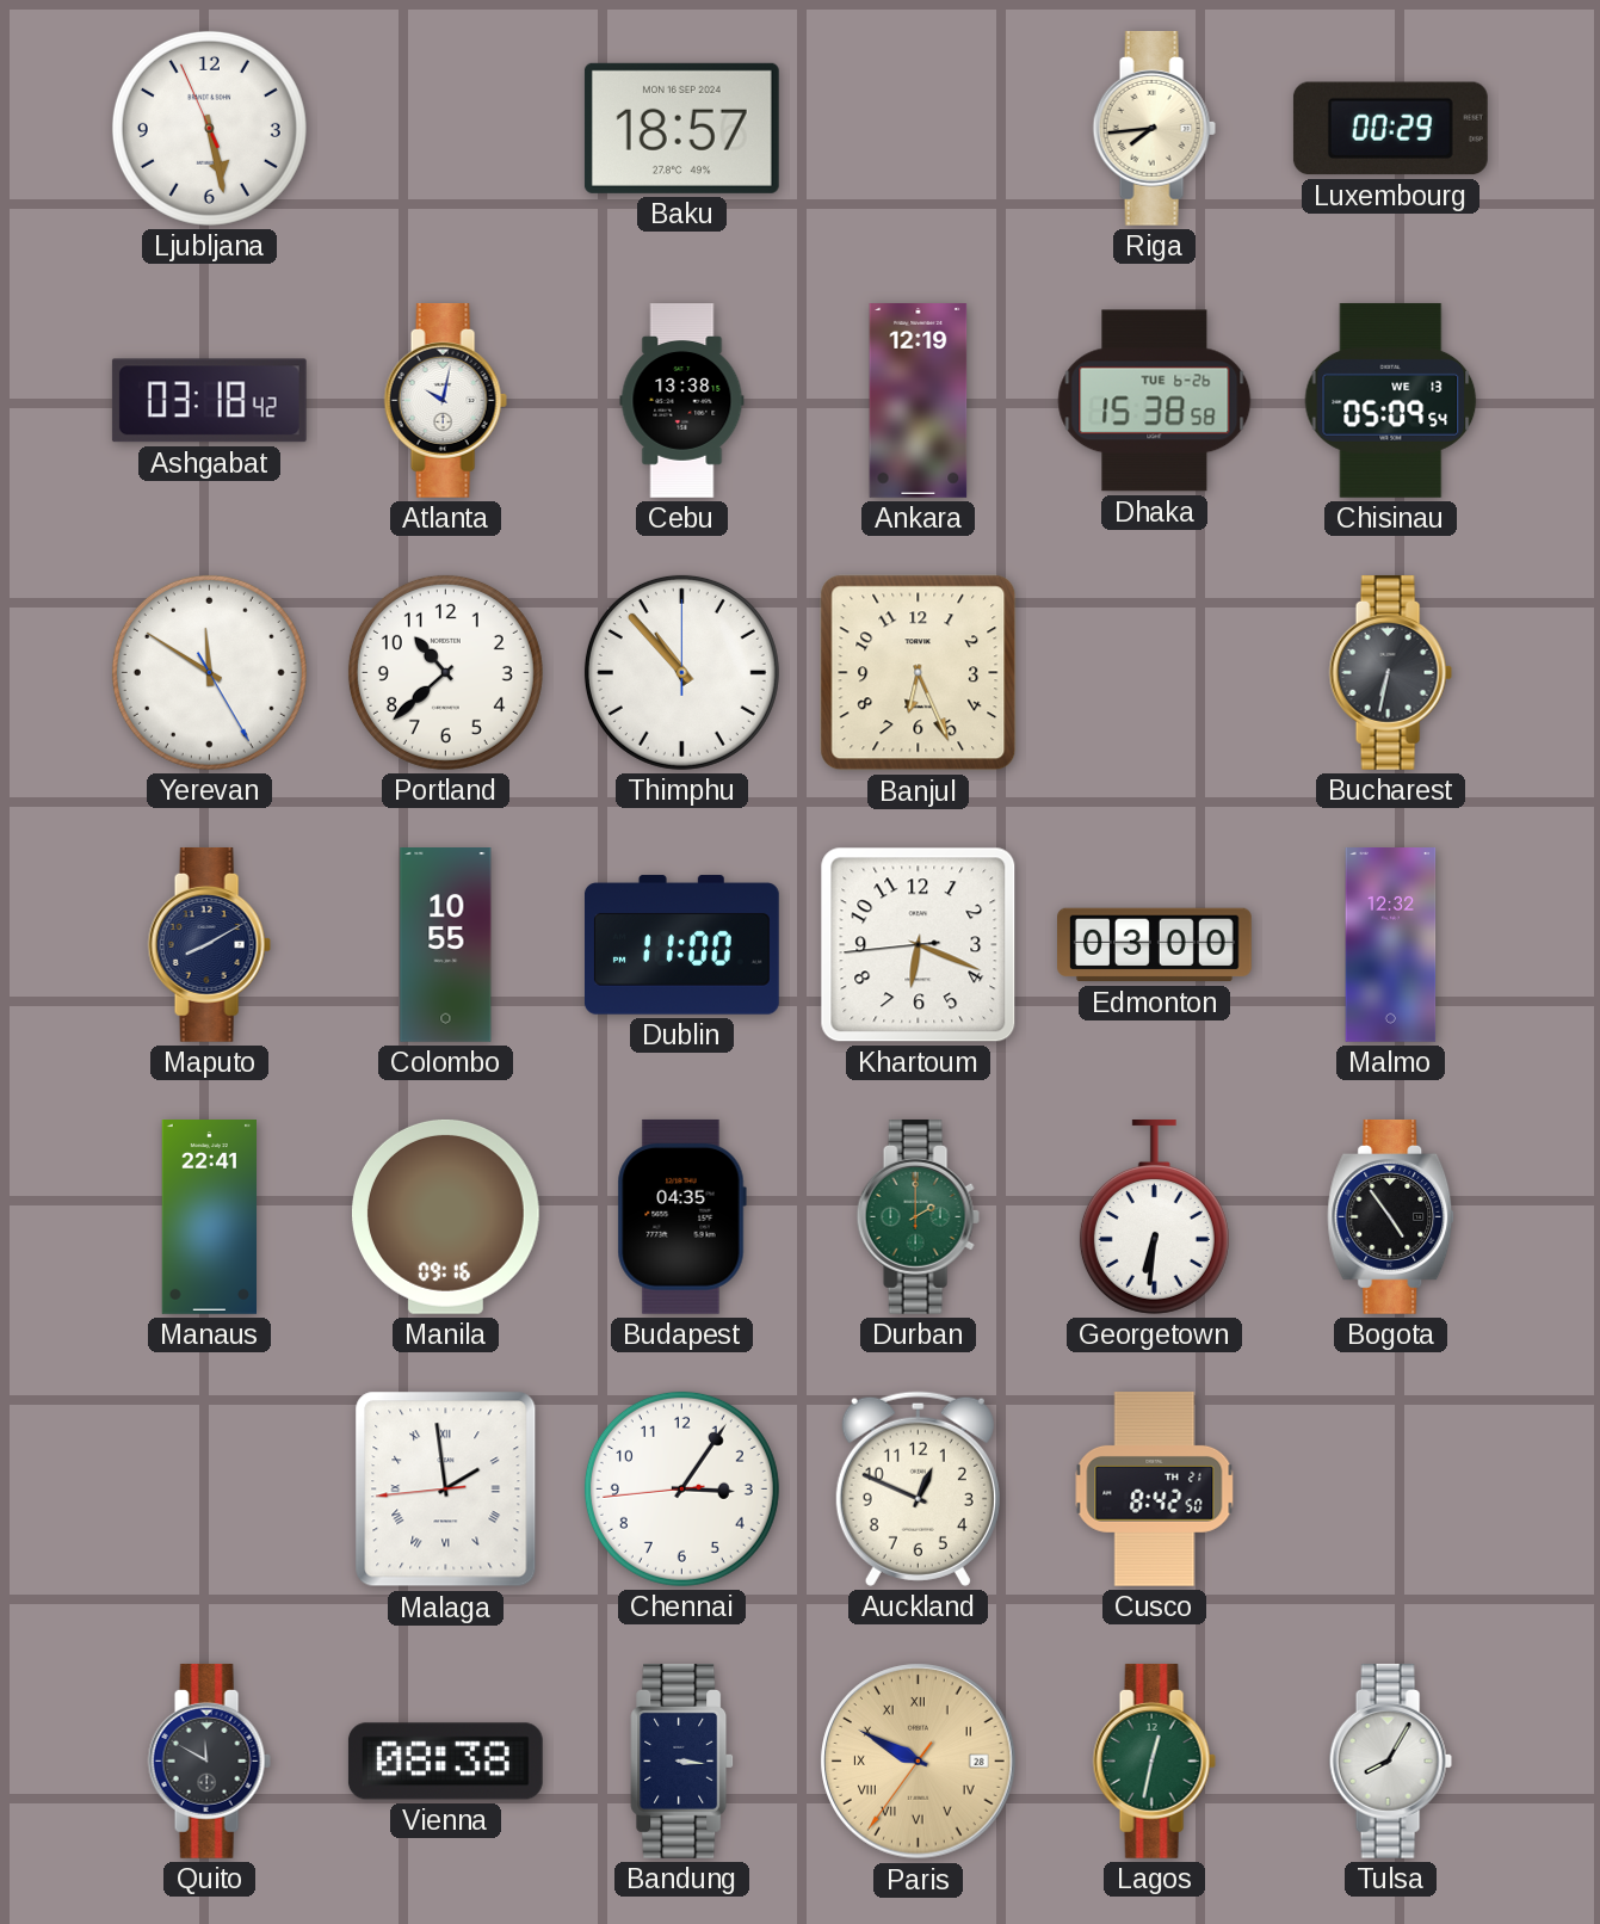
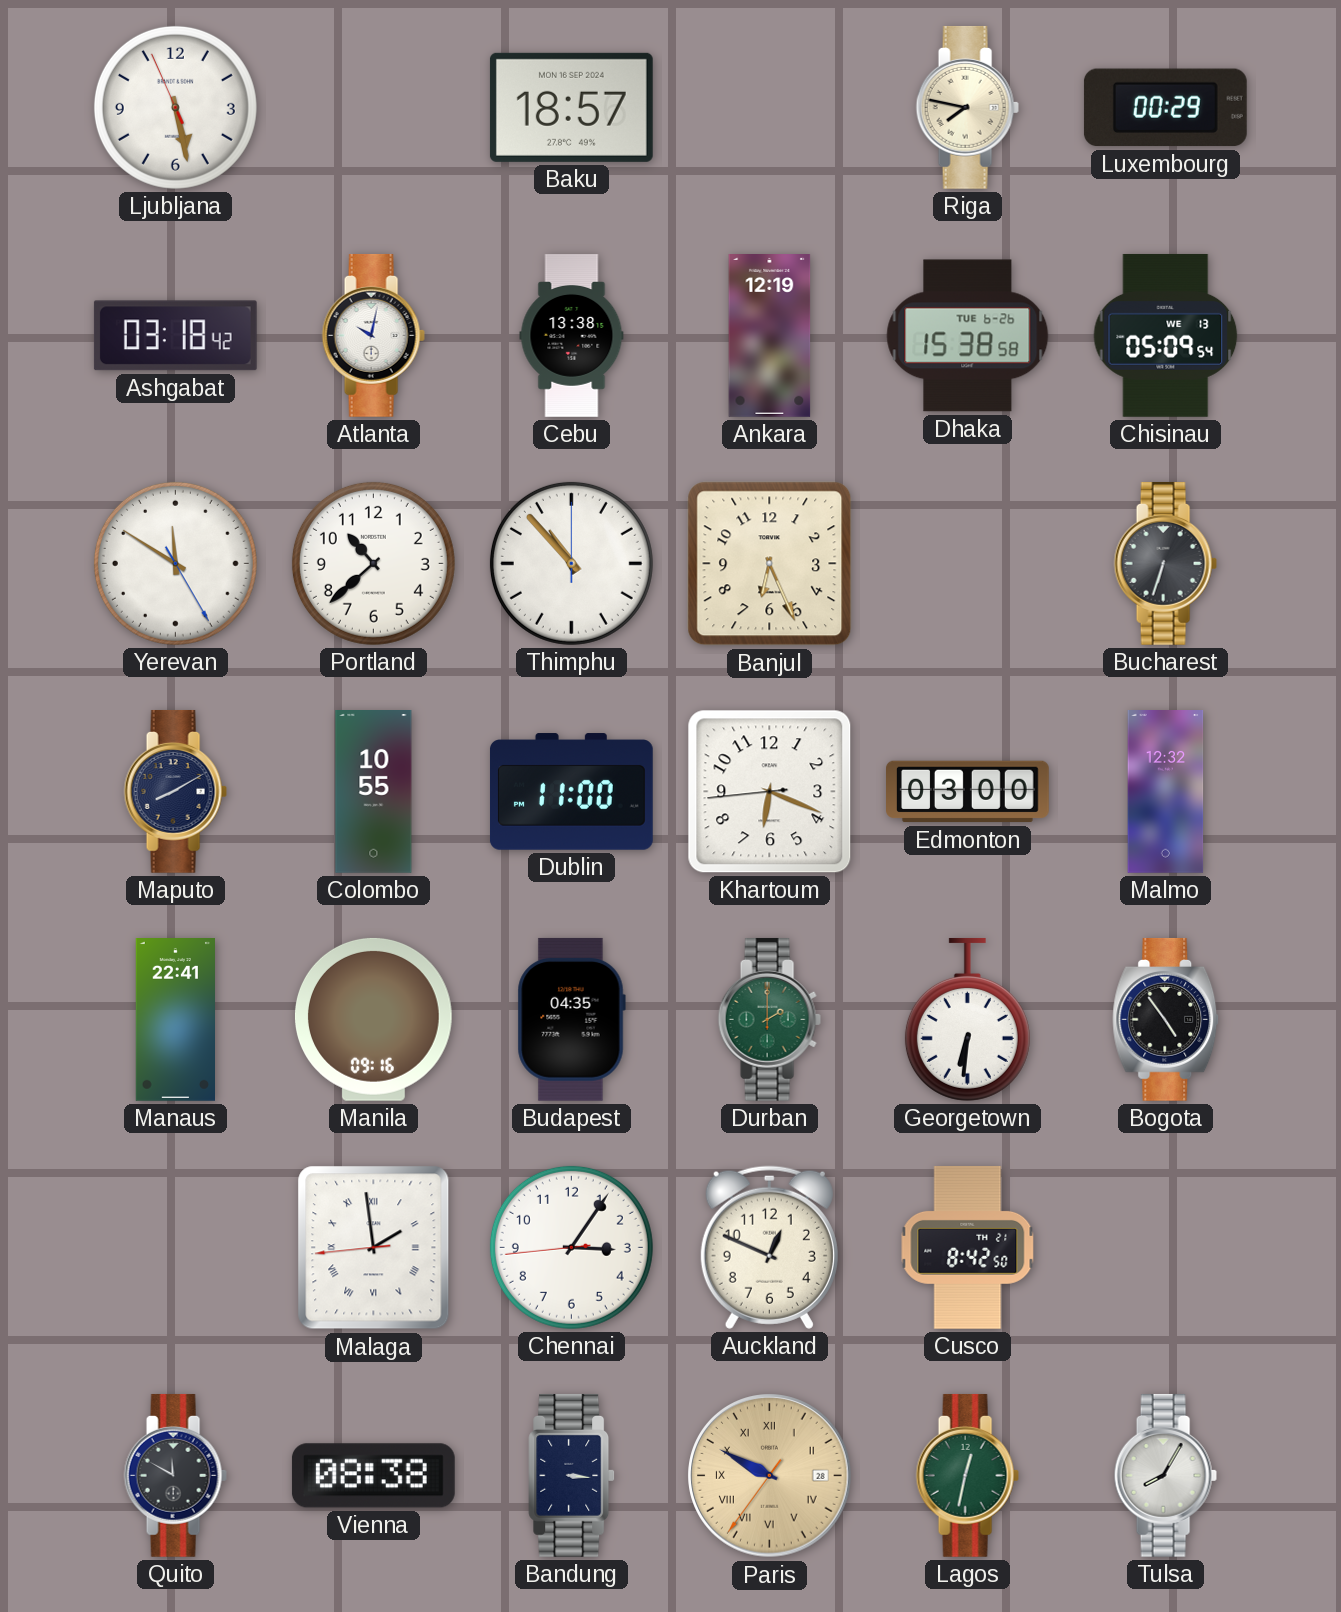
Riga: 7:44 -> 7:47 (967, 107)
Bucharest: 6:32 -> 6:33 (1165, 563)
